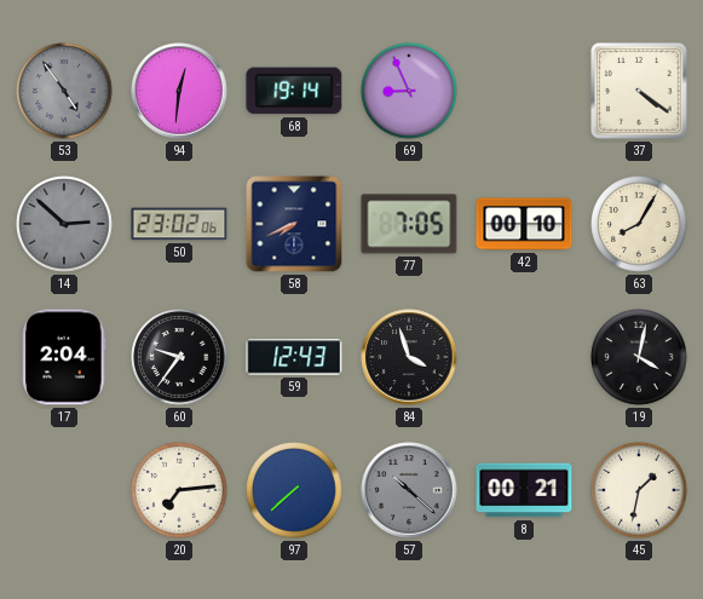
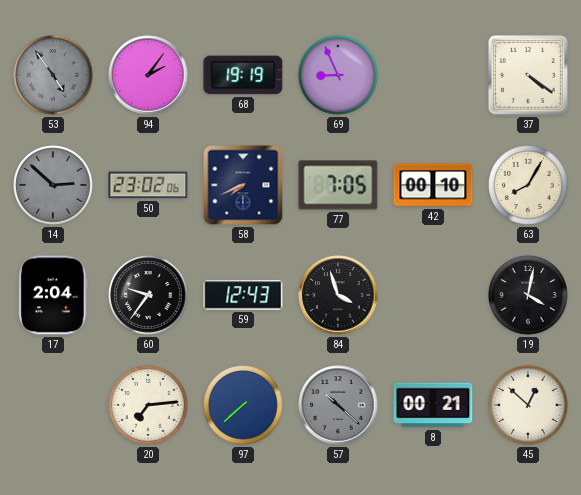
94: 12:31 -> 2:06 (148, 75)
68: 19:14 -> 19:19 (243, 75)
45: 1:32 -> 12:52 (528, 405)
